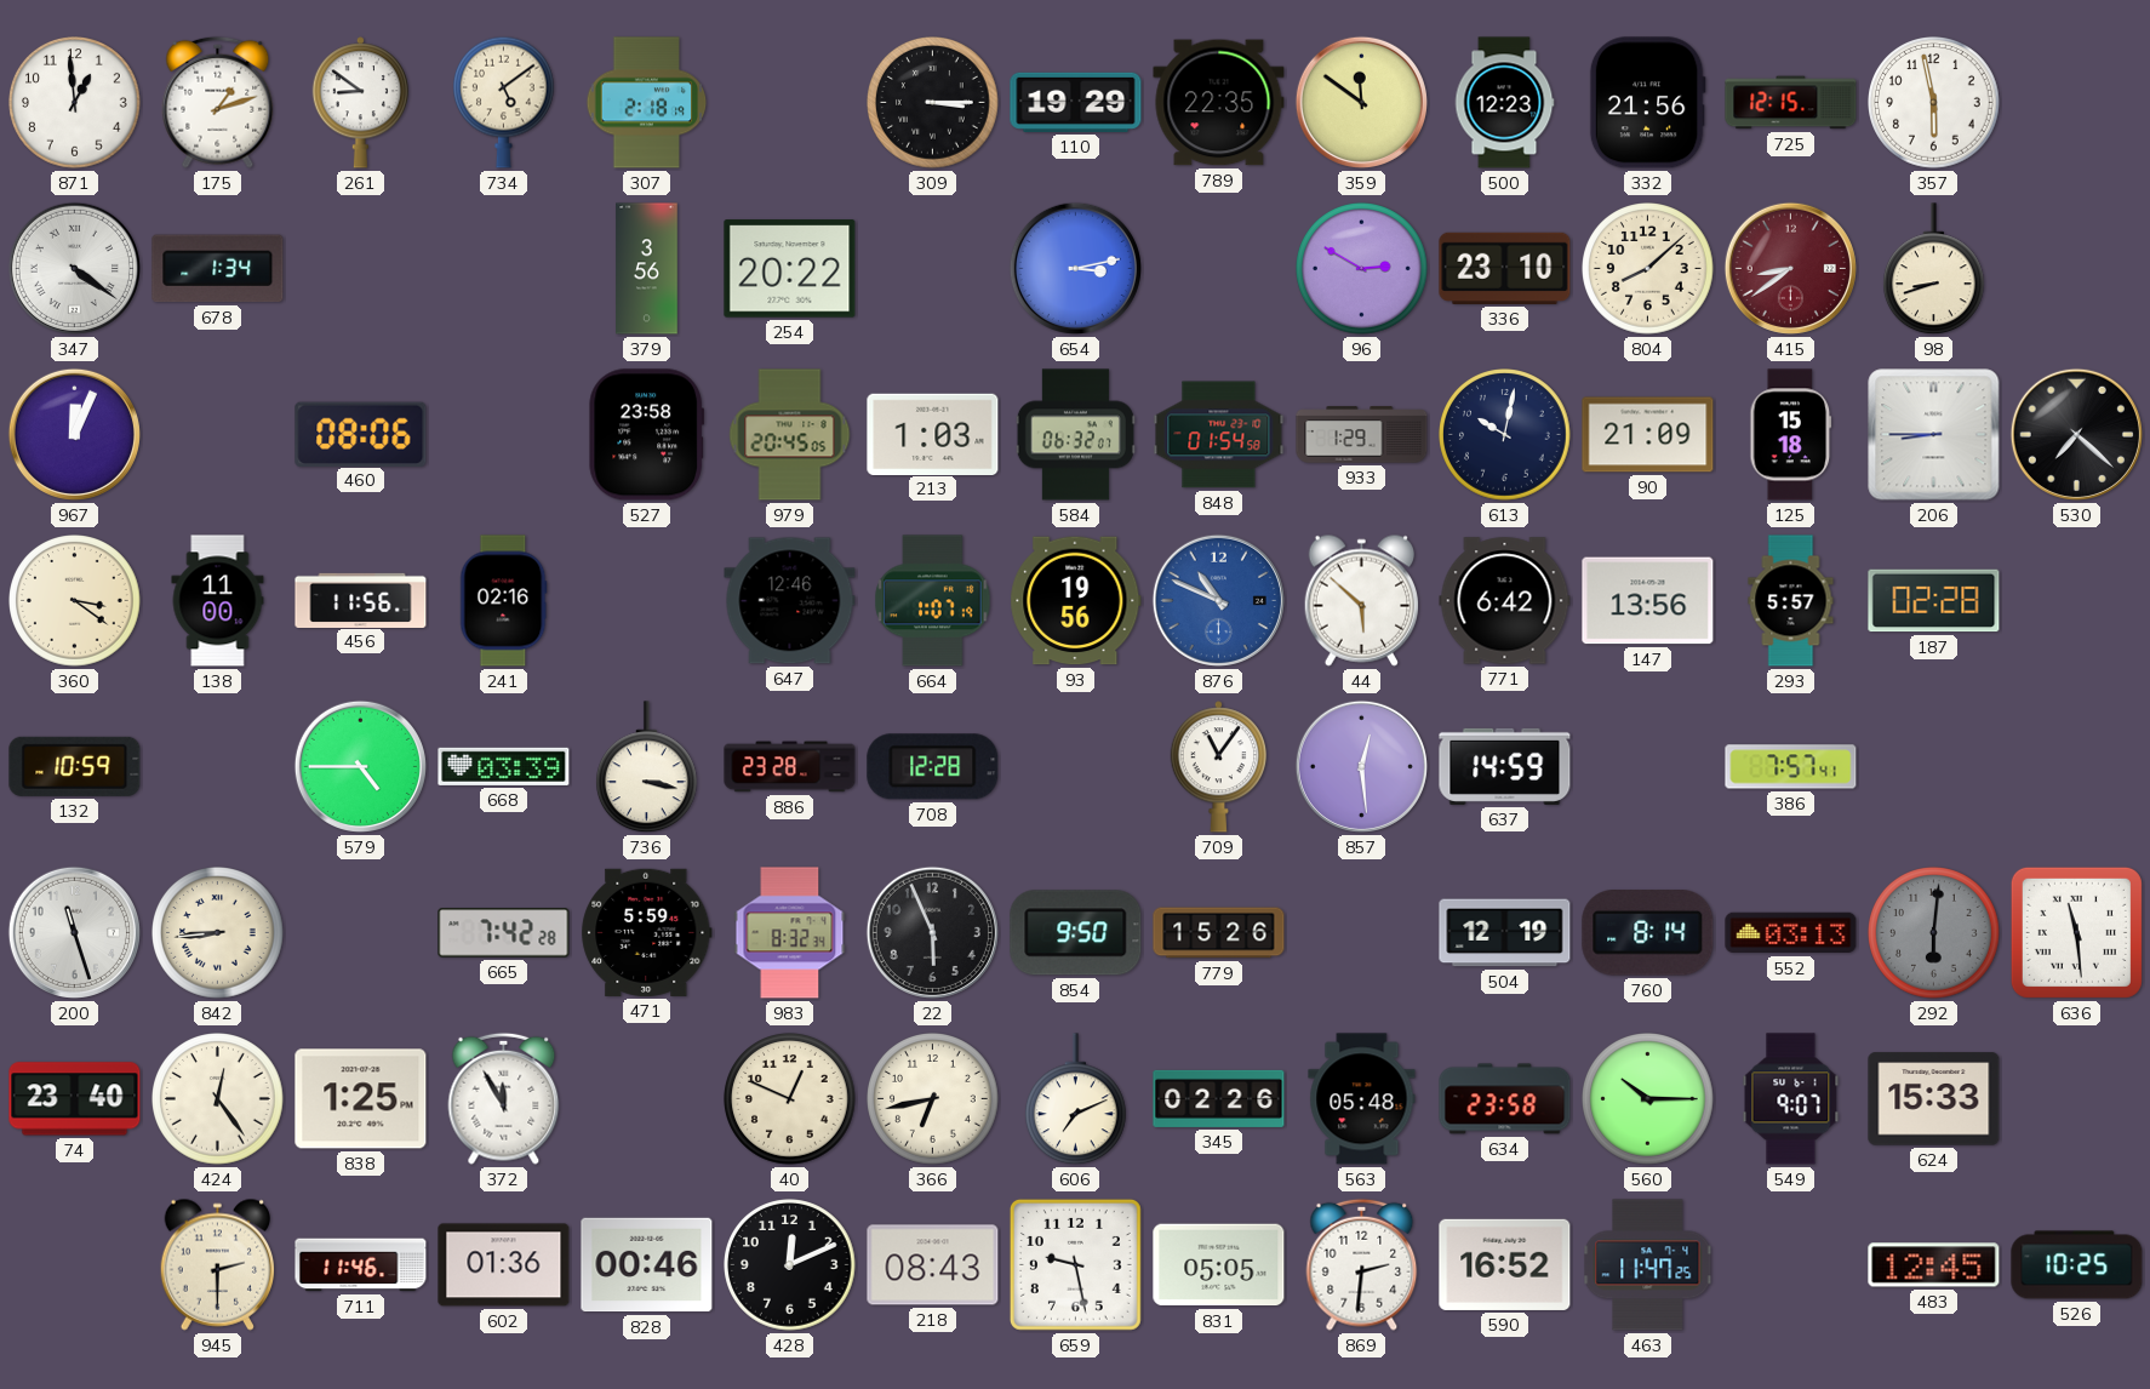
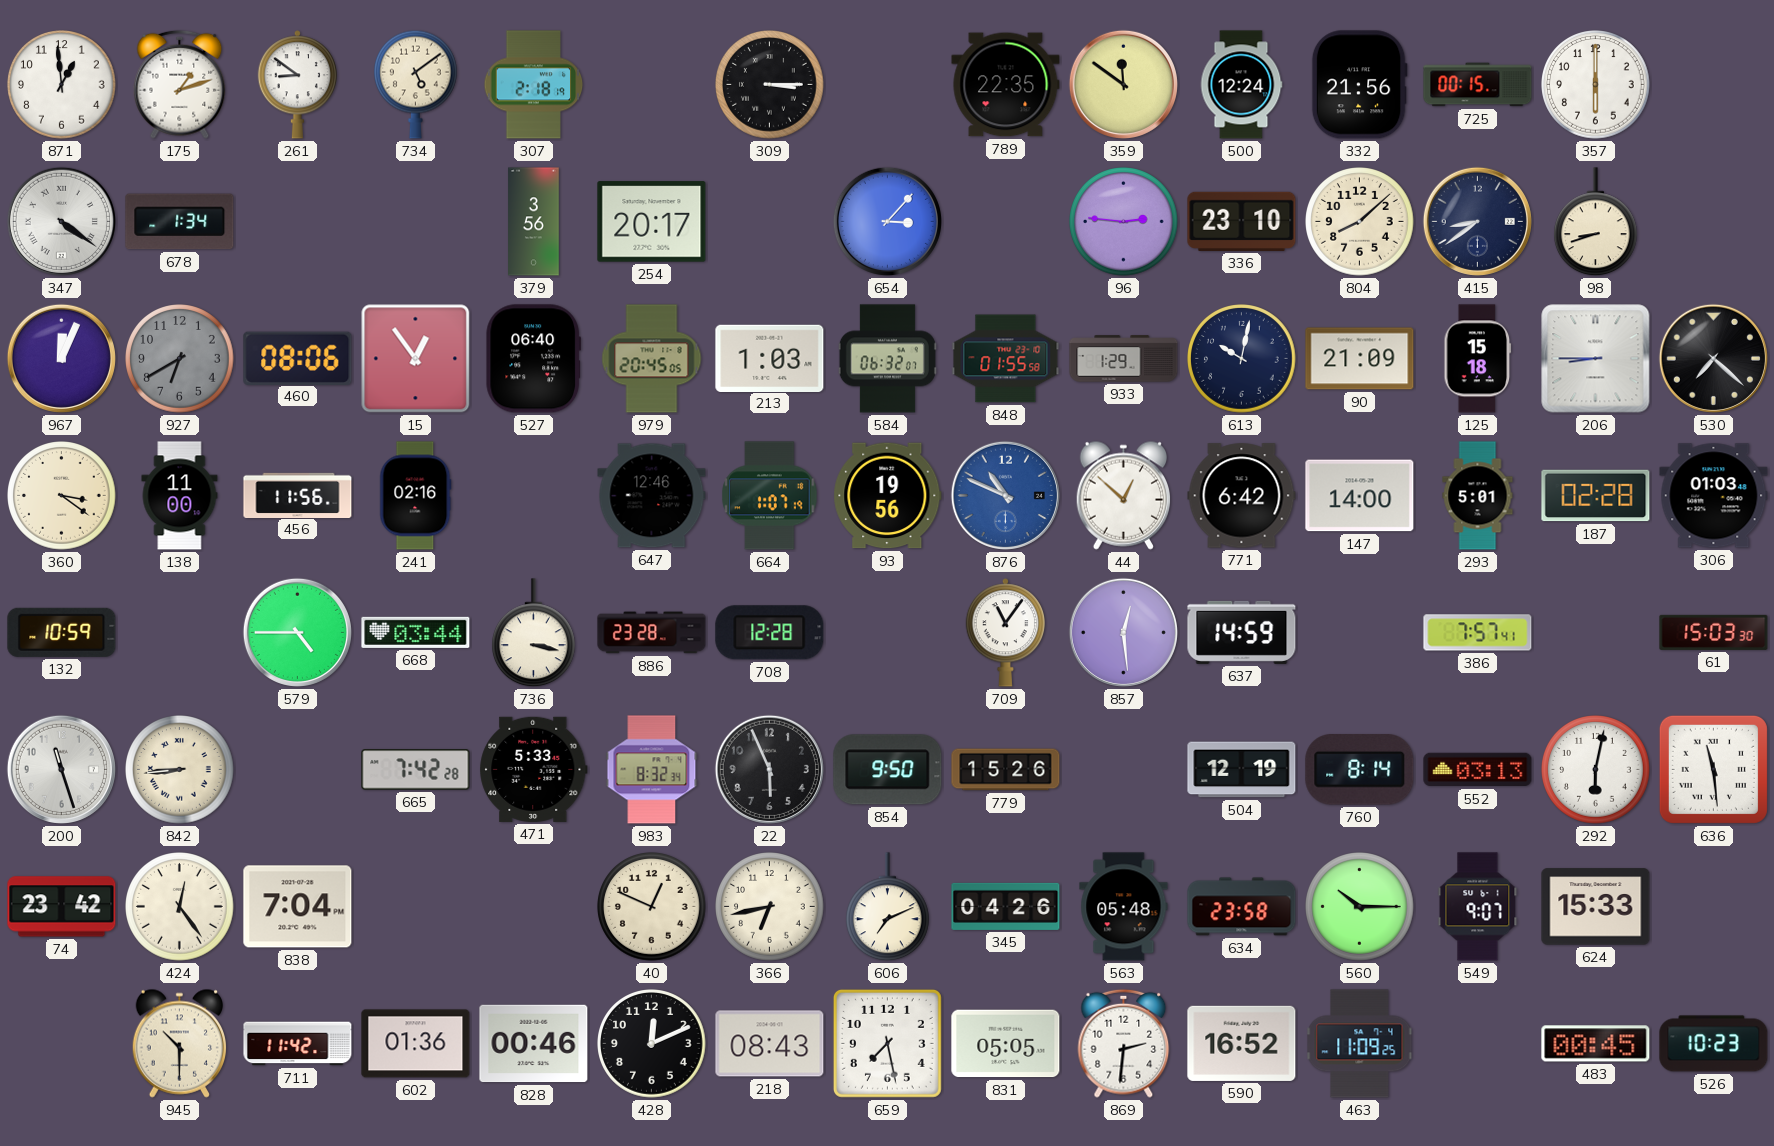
110: 19:29 -> none (1076, 102)
500: 12:23 -> 12:24 (1241, 85)
725: 12:15 -> 00:15 (1478, 85)
357: 5:58 -> 6:00 (1596, 85)
254: 20:22 -> 20:17 (652, 222)
654: 3:13 -> 3:07 (887, 221)
96: 2:50 -> 2:46 (1124, 222)
415 dial: burgundy -> navy (1477, 221)
927: none -> 6:40 (180, 359)
15: none -> 12:54 (416, 359)
527: 23:58 -> 06:40 (533, 359)
848: 01:54 -> 01:55 (1006, 359)
44: 5:52 -> 12:52 (1123, 495)
147: 13:56 -> 14:00 (1360, 496)
293: 5:57 -> 5:01 (1478, 496)
306: none -> 01:03 (1714, 496)
668: 03:39 -> 03:44 (416, 632)
61: none -> 15:03 (1714, 632)
471: 5:59 -> 5:33 (534, 769)
292: 6:01 -> 6:02 (1596, 770)
292 dial: grey -> white (1596, 770)
74: 23:40 -> 23:42 (62, 907)
838: 1:25 -> 7:04 (298, 907)
372: 11:55 -> none (504, 1098)
345: 02:26 -> 04:26 (1006, 906)
945: 2:30 -> 10:30 (179, 1043)
711: 11:46 -> 11:42 (298, 1044)
659: 9:28 -> 7:28 (887, 1043)
463: 11:47 -> 11:09 (1360, 1044)
483: 12:45 -> 00:45 (1596, 1044)
526: 10:25 -> 10:23 (1714, 1044)
